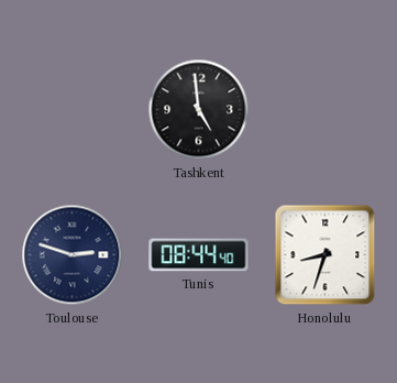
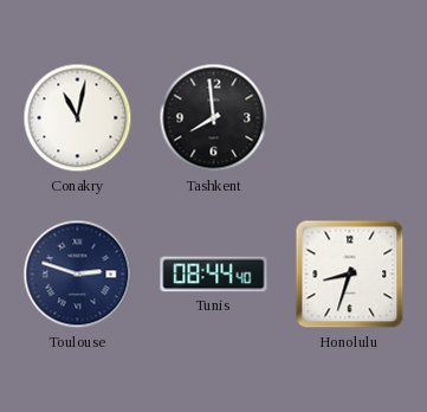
Conakry: none -> 11:02 (78, 118)
Tashkent: 4:59 -> 7:59 (214, 118)
